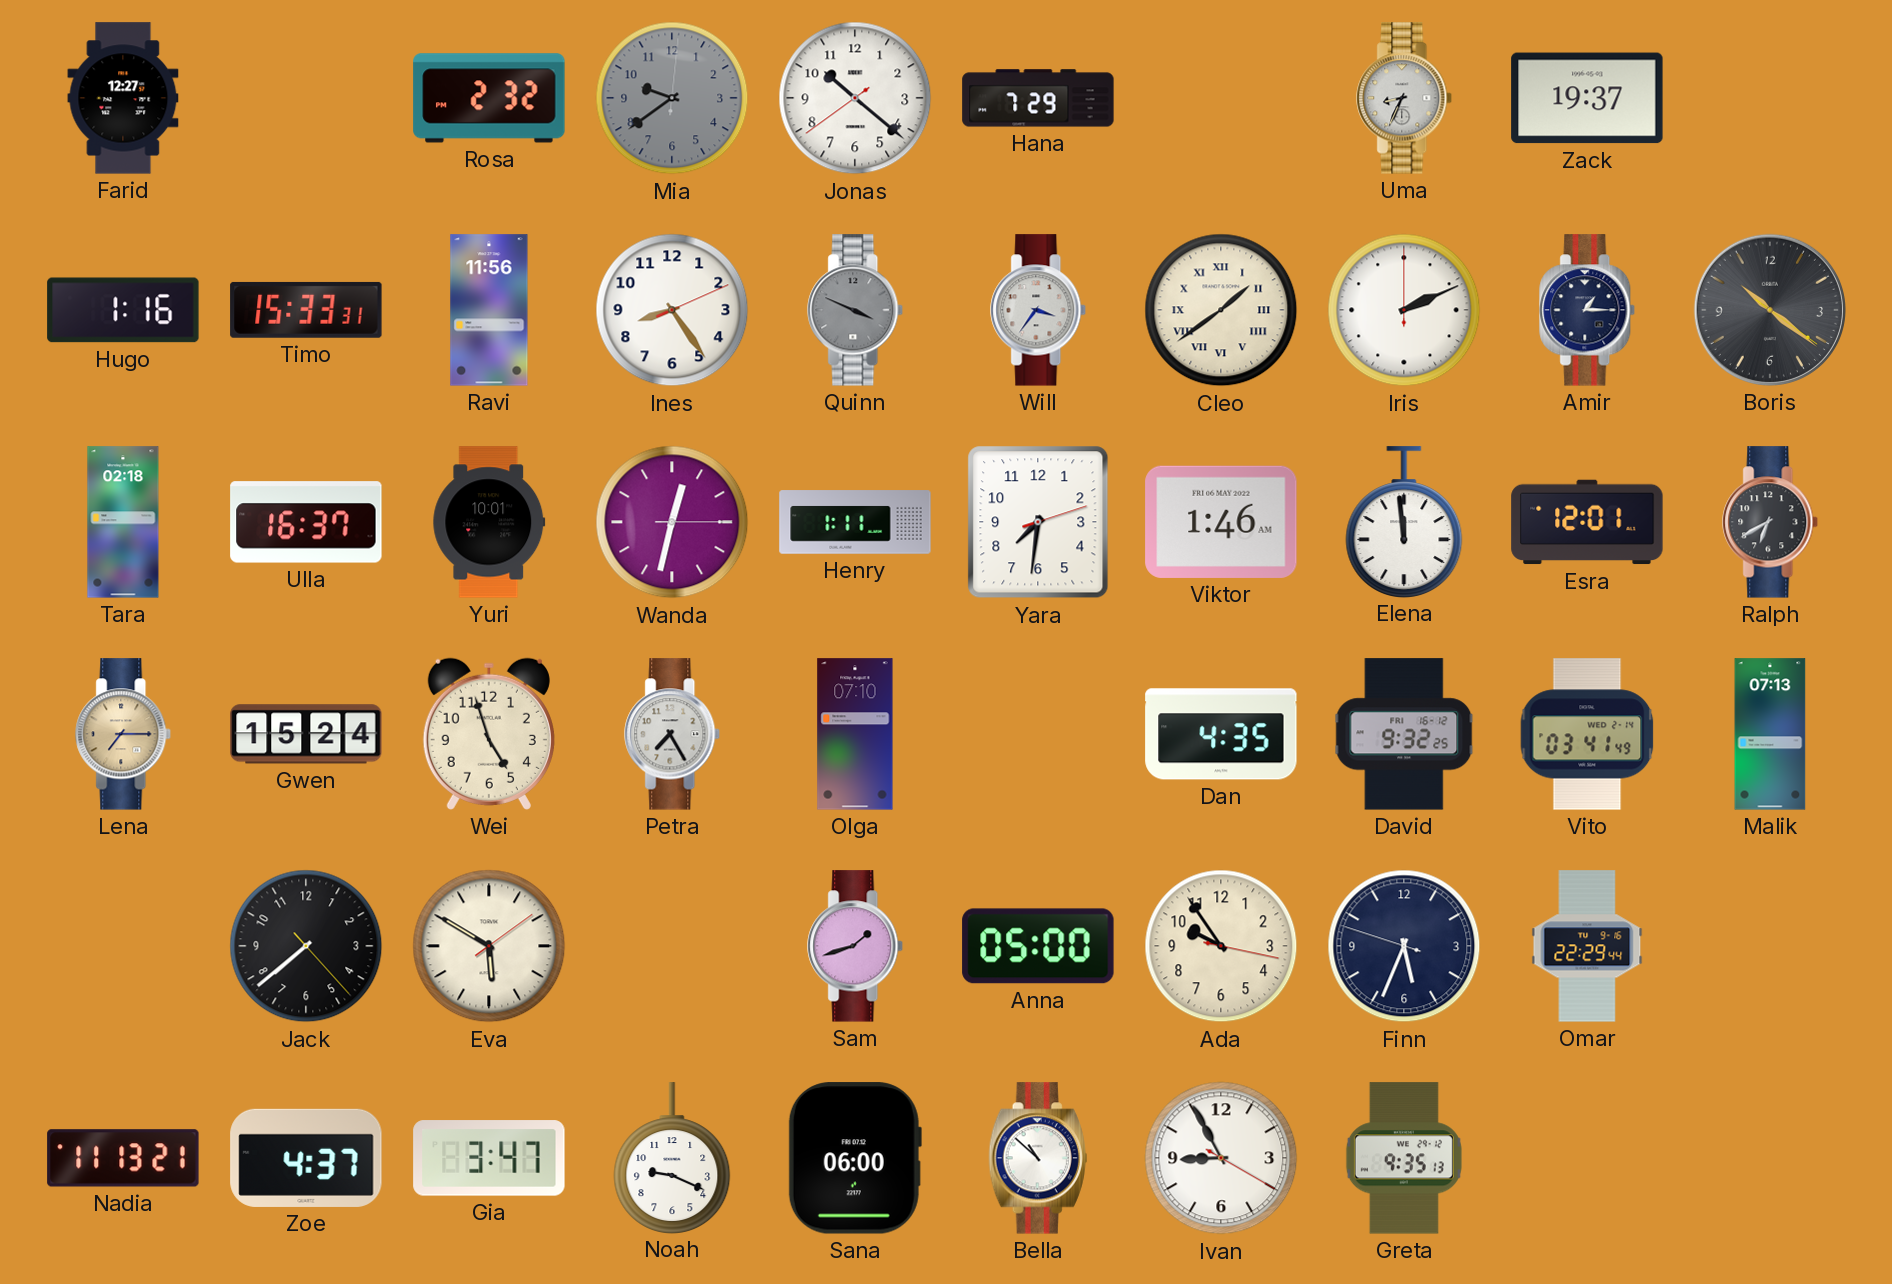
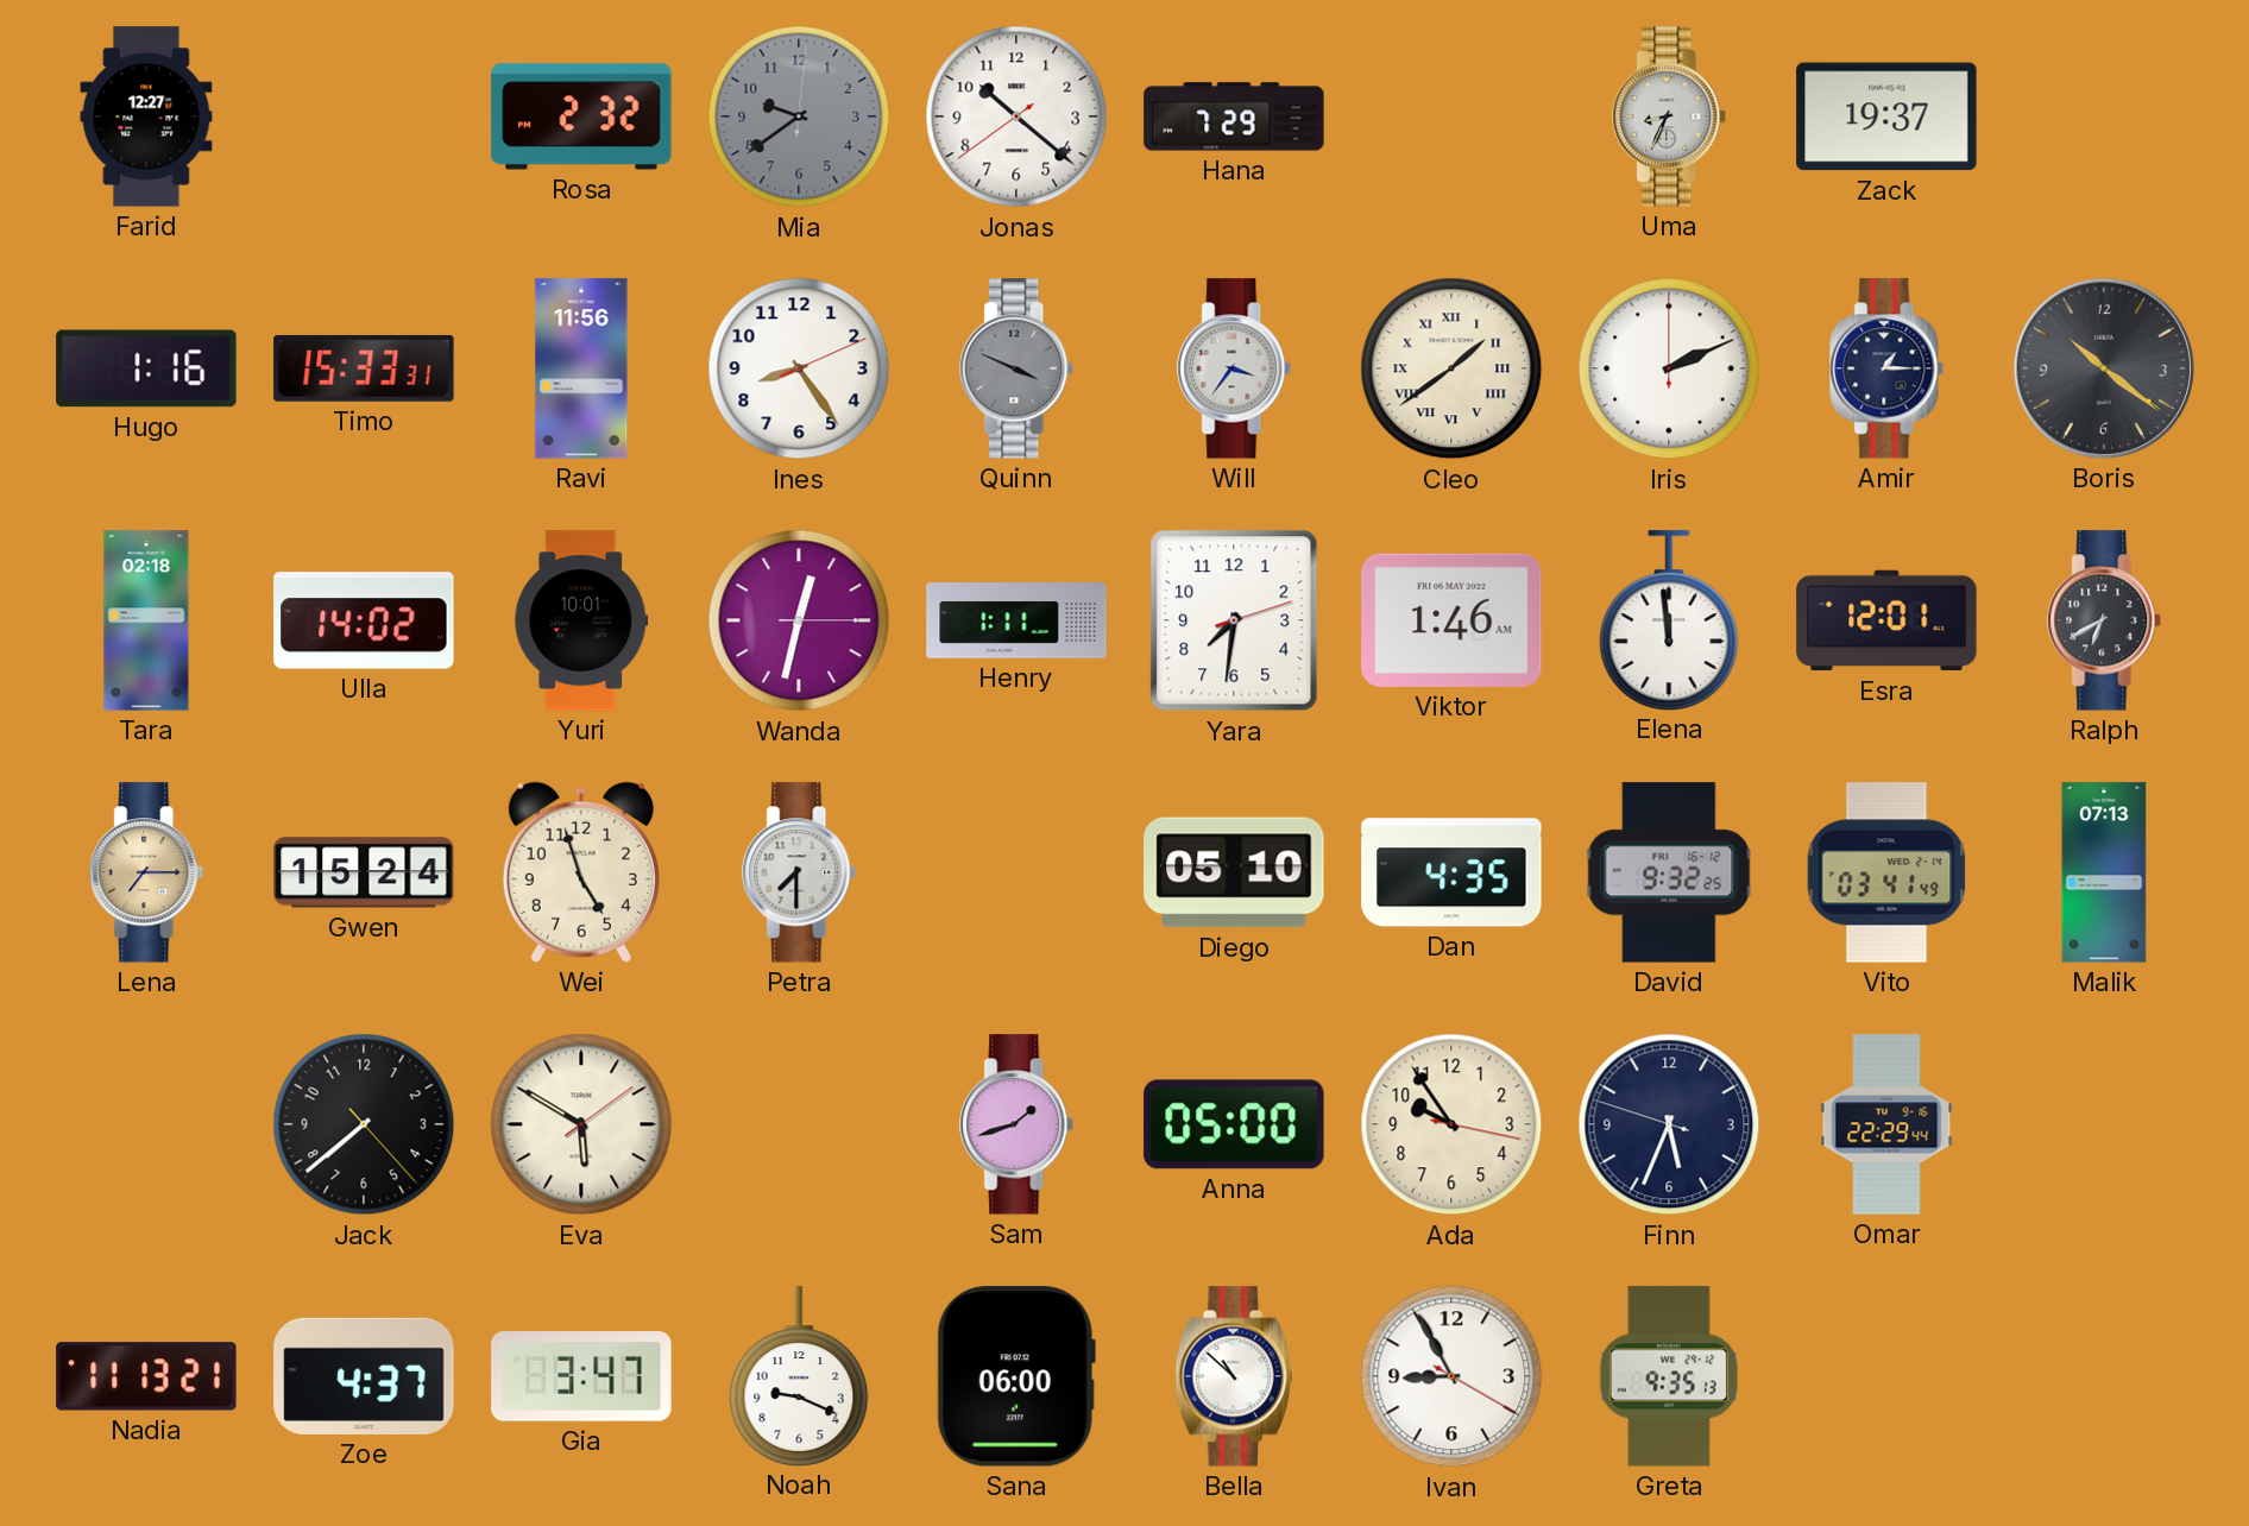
Ulla: 16:37 -> 14:02 (364, 620)
Petra: 7:25 -> 7:30 (800, 872)
Olga: 07:10 -> none (855, 734)
Diego: none -> 05:10 (1234, 872)
